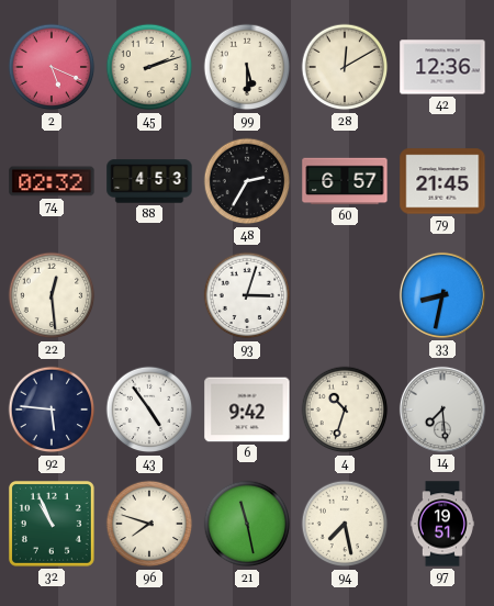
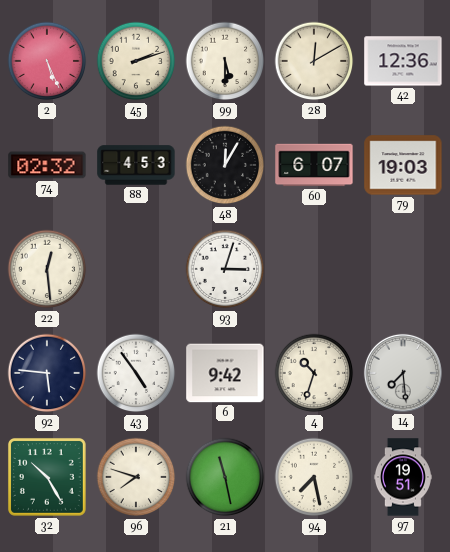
2: 5:19 -> 5:26 (47, 61)
48: 2:35 -> 12:05 (225, 165)
60: 6:57 -> 6:07 (314, 165)
79: 21:45 -> 19:03 (403, 165)
33: 8:32 -> none (442, 295)
32: 10:56 -> 10:25 (47, 477)
